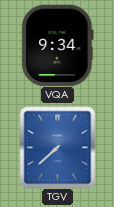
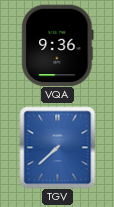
VQA: 9:34 -> 9:36 (58, 45)
